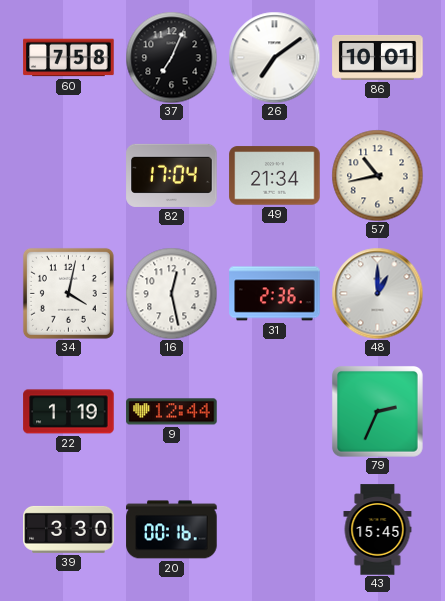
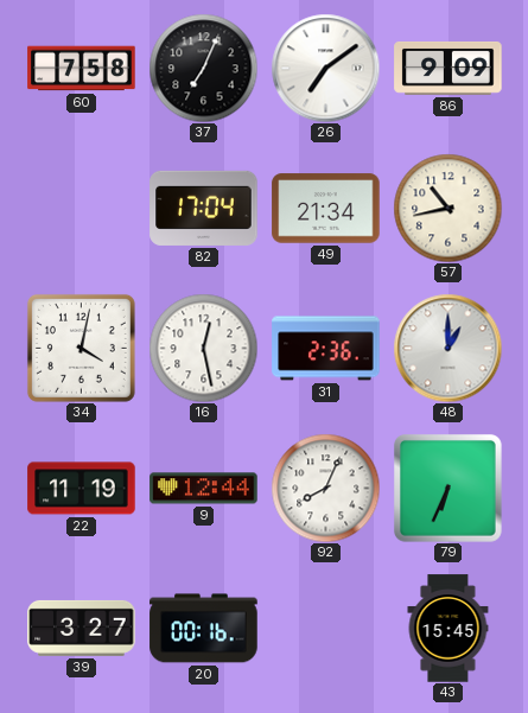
86: 10:01 -> 9:09 (449, 68)
22: 1:19 -> 11:19 (82, 489)
92: none -> 8:04 (325, 488)
79: 2:34 -> 6:34 (447, 488)
39: 3:30 -> 3:27 (82, 628)
